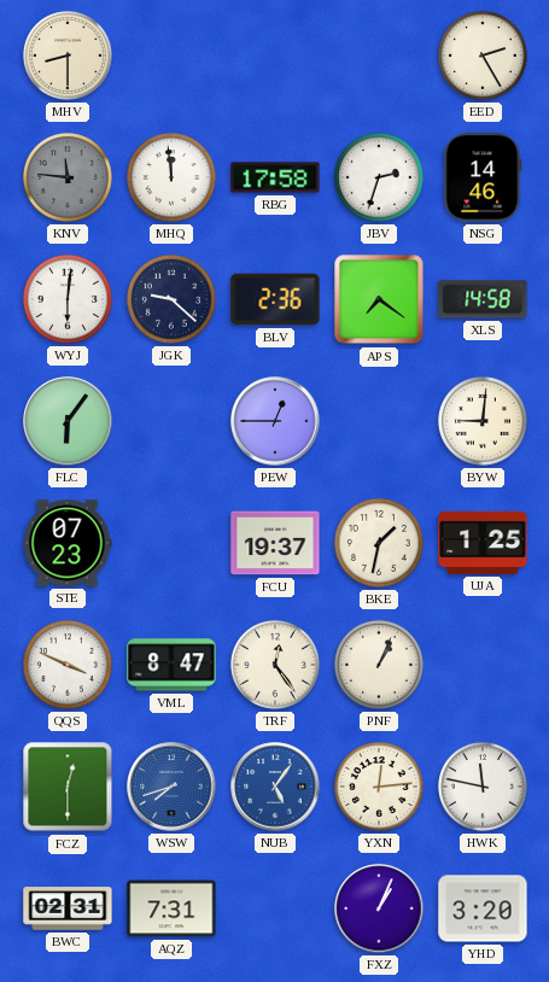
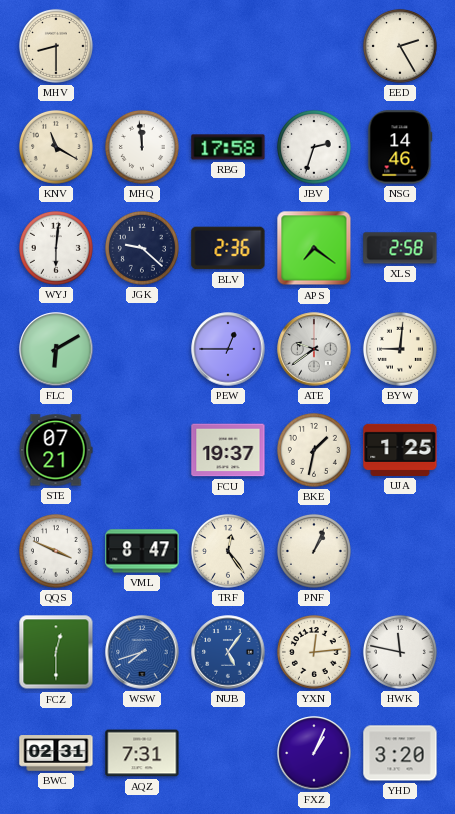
KNV: 11:46 -> 11:20 (56, 147)
KNV dial: grey -> cream (56, 147)
XLS: 14:58 -> 2:58 (400, 248)
FLC: 6:06 -> 6:10 (56, 349)
ATE: none -> 9:39 (314, 349)
STE: 07:23 -> 07:21 (56, 450)
